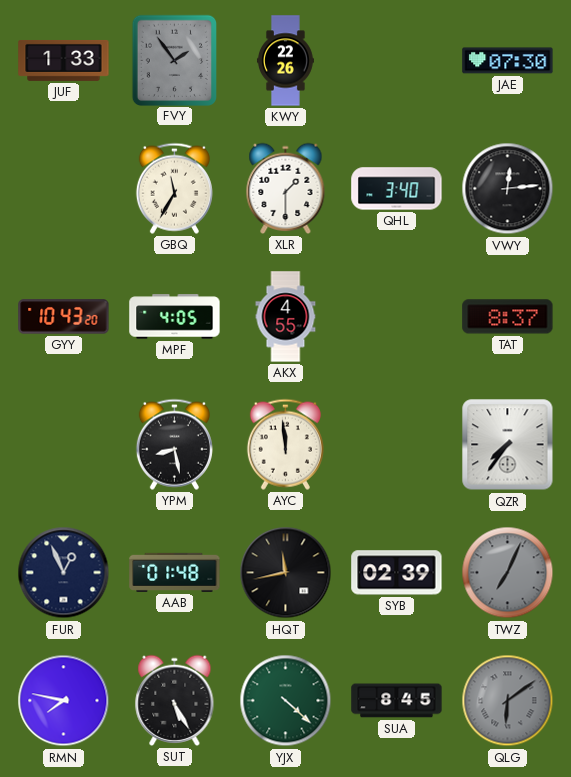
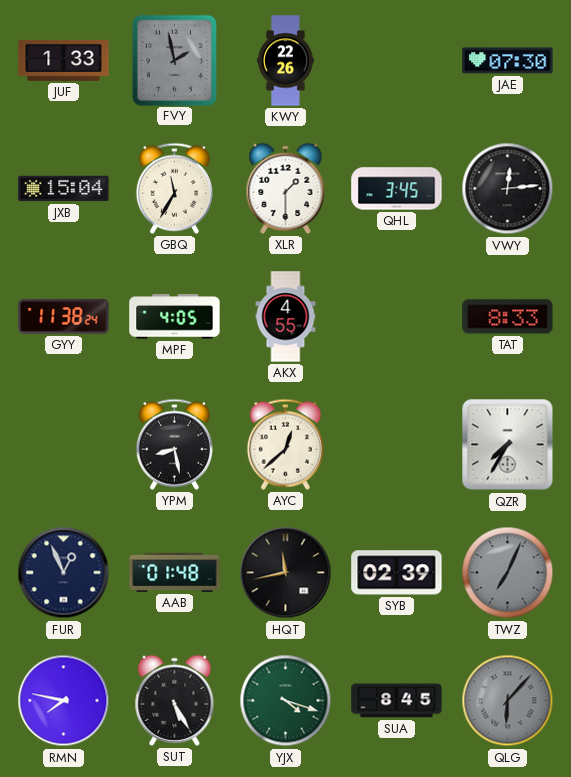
FVY: 1:54 -> 1:58 (174, 60)
JXB: none -> 15:04 (64, 189)
QHL: 3:40 -> 3:45 (397, 189)
GYY: 10:43 -> 11:38 (64, 317)
TAT: 8:37 -> 8:33 (508, 317)
AYC: 11:59 -> 12:38 (285, 444)
QZR: 7:36 -> 7:35 (508, 445)
YJX: 4:22 -> 4:18 (286, 701)
QLG: 6:09 -> 6:07 (508, 701)
